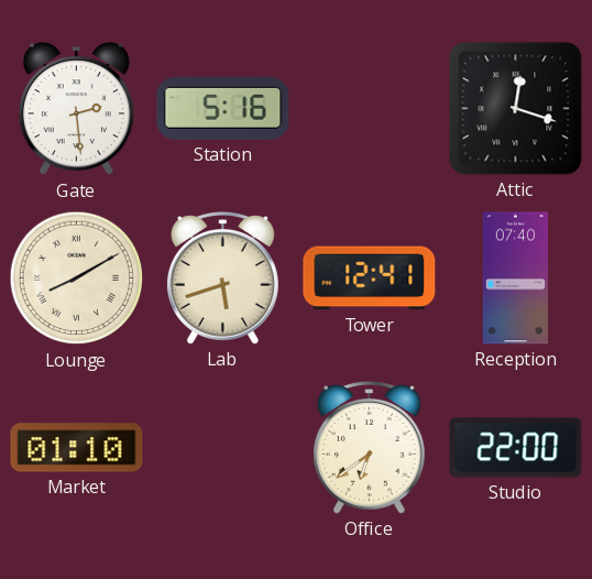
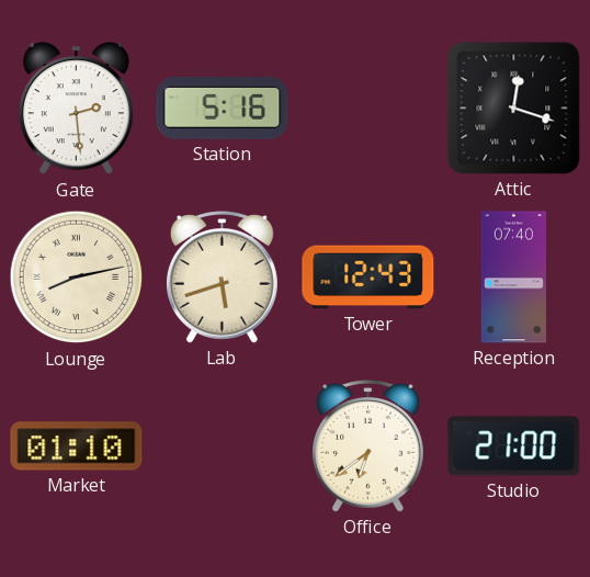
Lounge: 8:10 -> 8:13 (77, 278)
Tower: 12:41 -> 12:43 (368, 278)
Studio: 22:00 -> 21:00 (514, 446)
